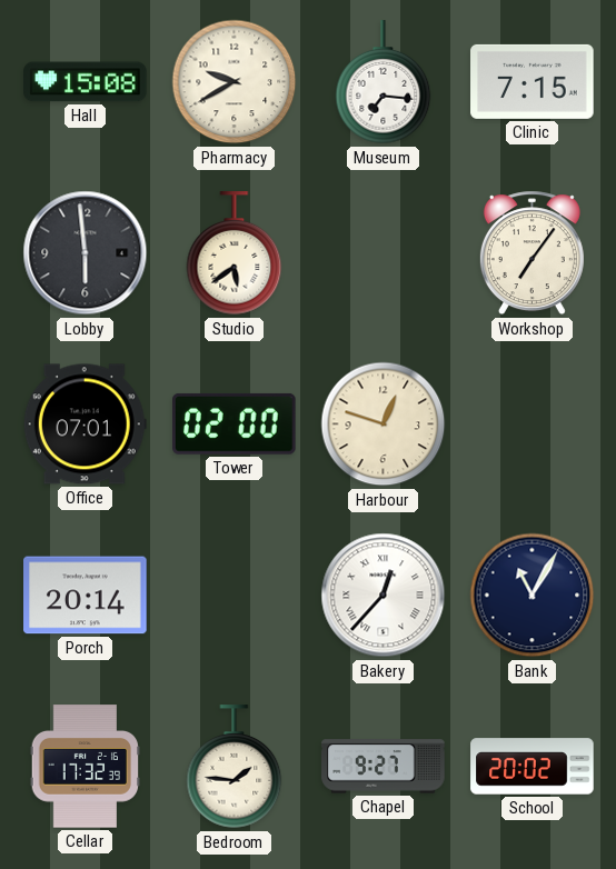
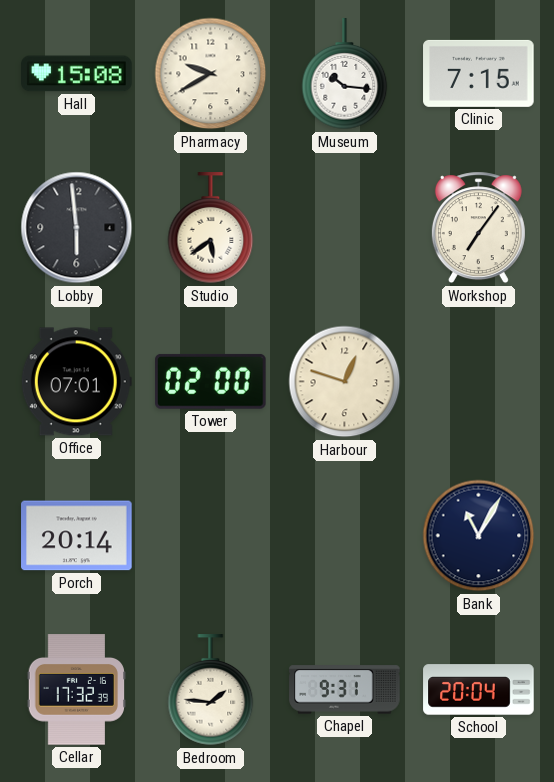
Museum: 7:16 -> 10:16 (345, 74)
Bakery: 12:37 -> none (384, 596)
Chapel: 9:27 -> 9:31 (345, 690)
School: 20:02 -> 20:04 (479, 690)
